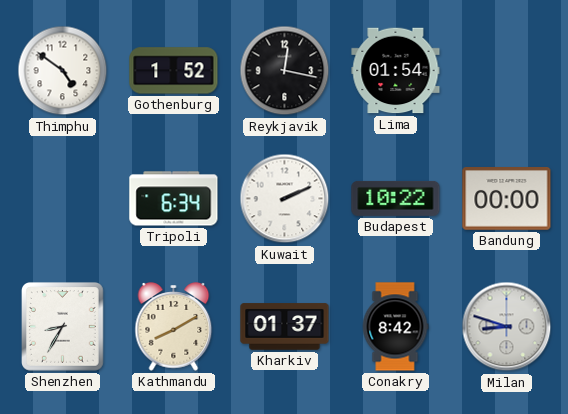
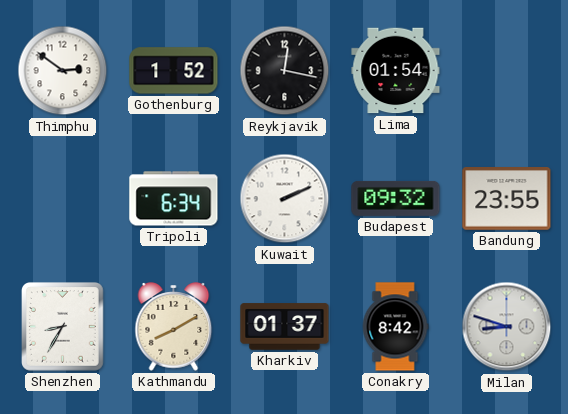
Thimphu: 4:51 -> 2:51 (63, 71)
Budapest: 10:22 -> 09:32 (396, 198)
Bandung: 00:00 -> 23:55 (507, 199)
